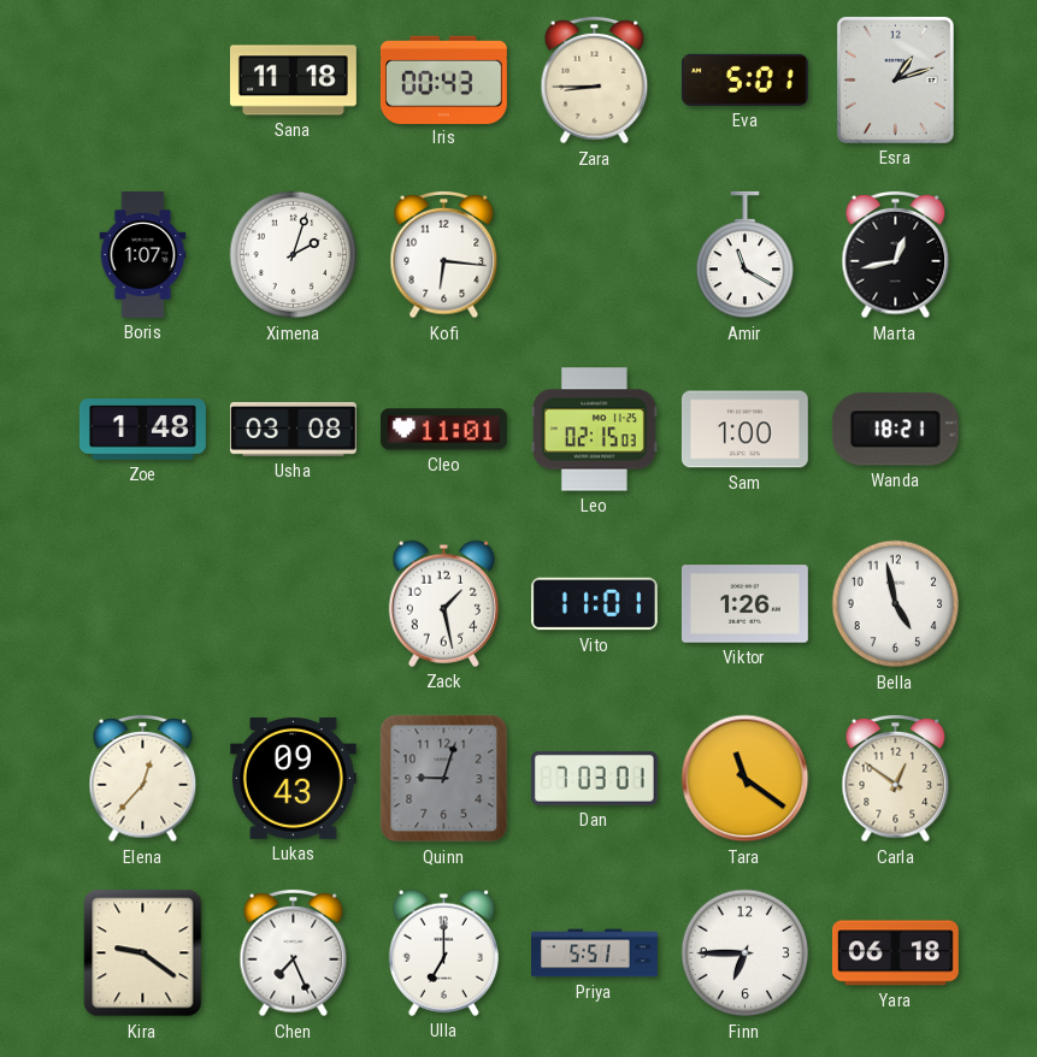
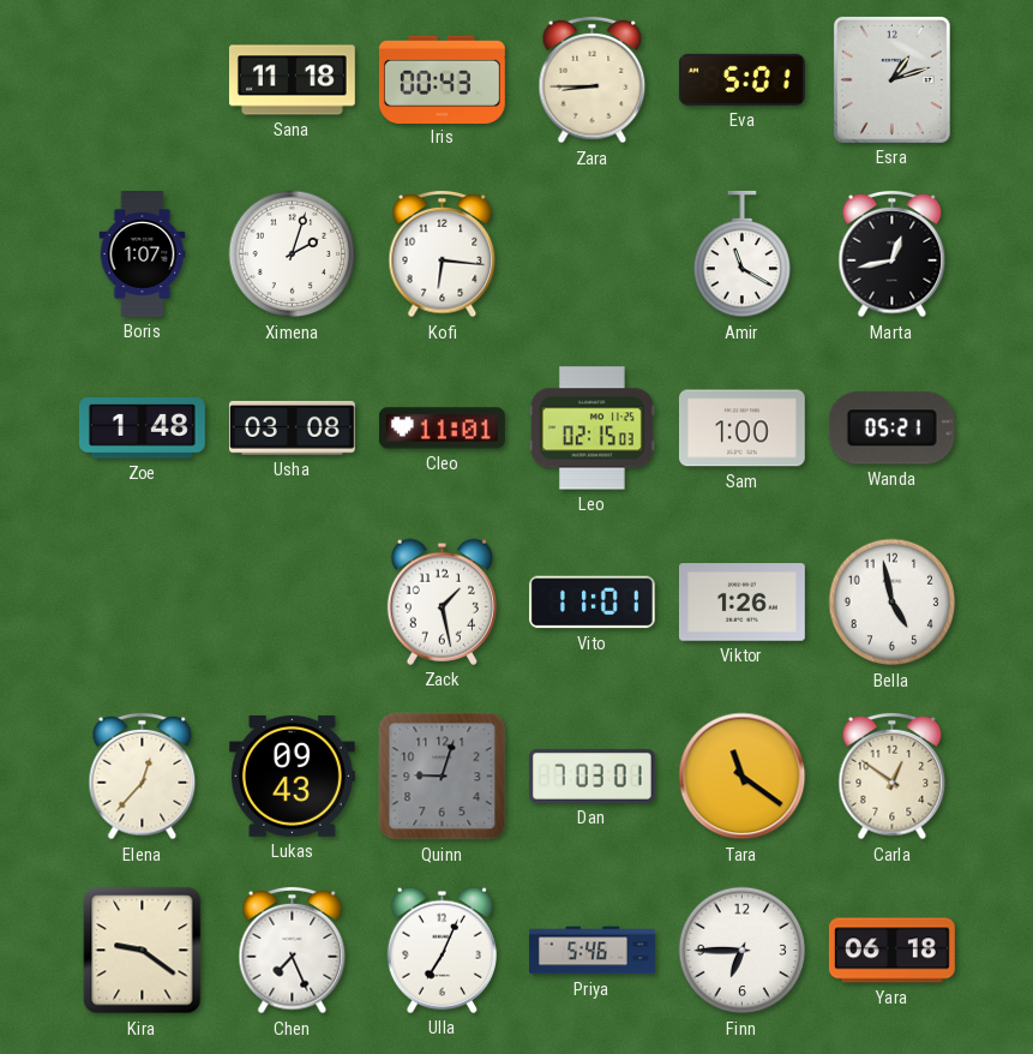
Wanda: 18:21 -> 05:21 (891, 429)
Ulla: 7:00 -> 7:04 (442, 950)
Priya: 5:51 -> 5:46 (593, 951)
